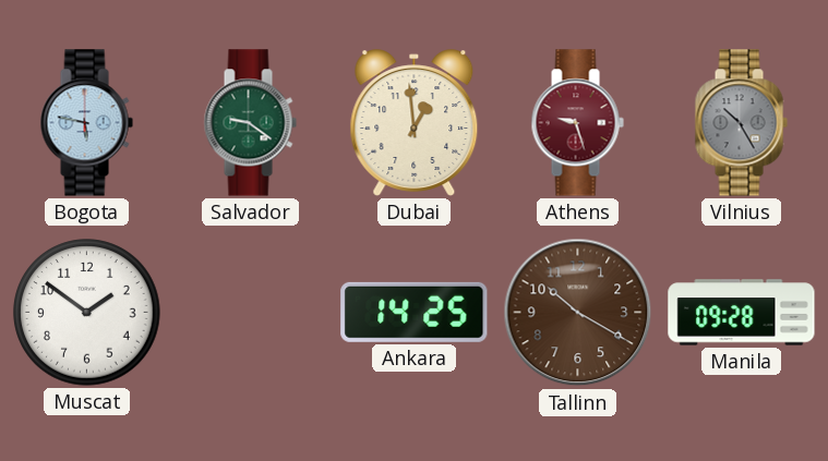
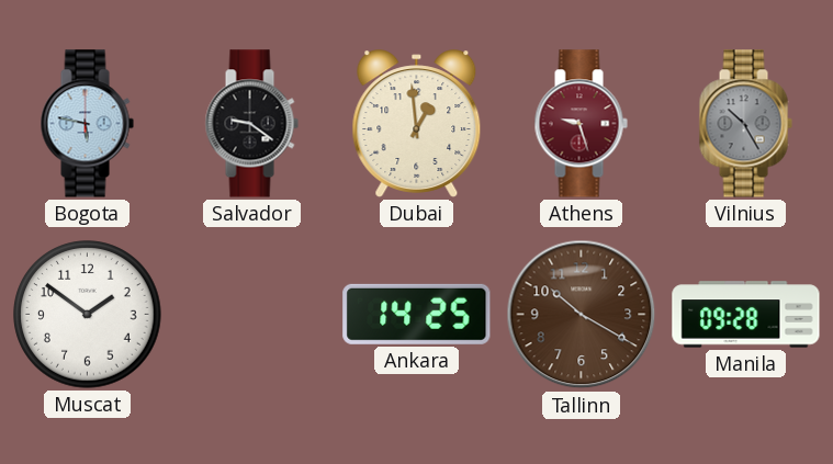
Salvador dial: green -> black (251, 124)
